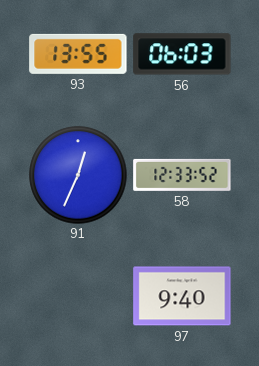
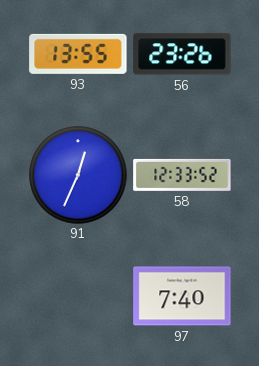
56: 06:03 -> 23:26 (182, 54)
97: 9:40 -> 7:40 (182, 296)
